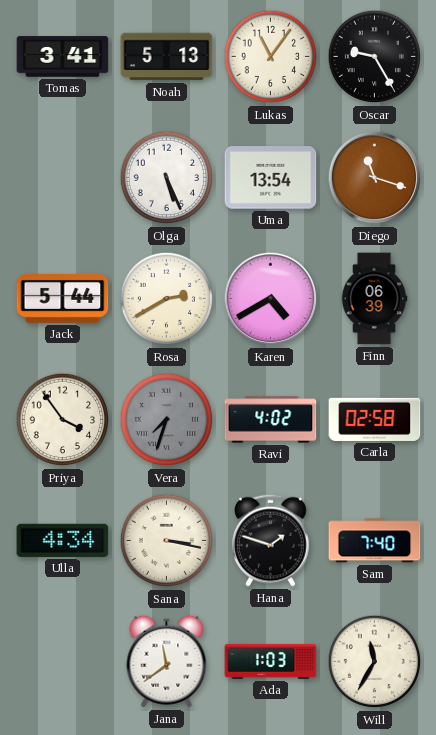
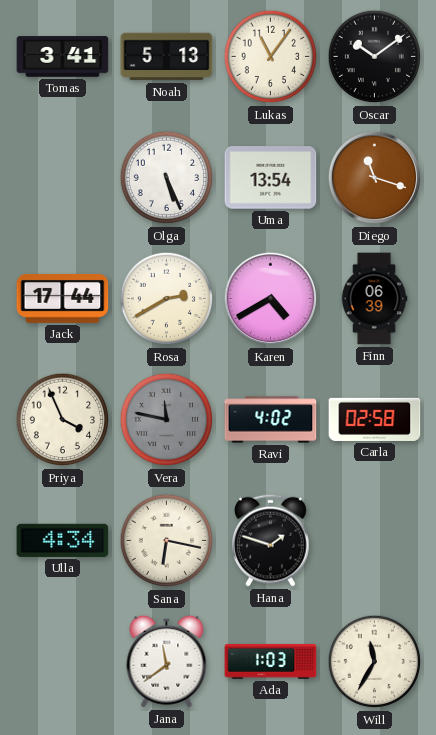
Oscar: 9:25 -> 10:09 (375, 57)
Jack: 5:44 -> 17:44 (63, 298)
Priya: 3:54 -> 3:56 (63, 420)
Vera: 7:33 -> 11:47 (167, 420)
Sana: 3:17 -> 6:17 (167, 541)
Sam: 7:40 -> none (375, 541)
